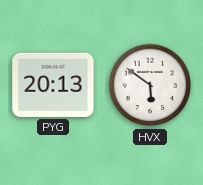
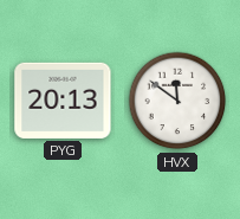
HVX: 5:51 -> 11:51 (177, 101)
